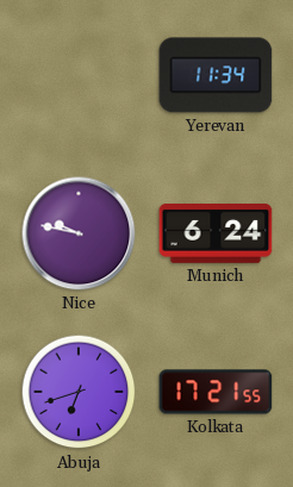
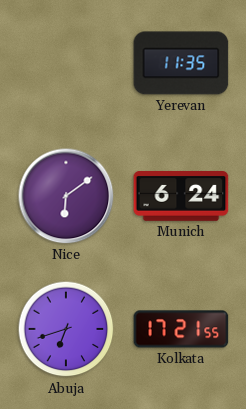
Yerevan: 11:34 -> 11:35 (181, 63)
Nice: 9:47 -> 6:09 (66, 196)
